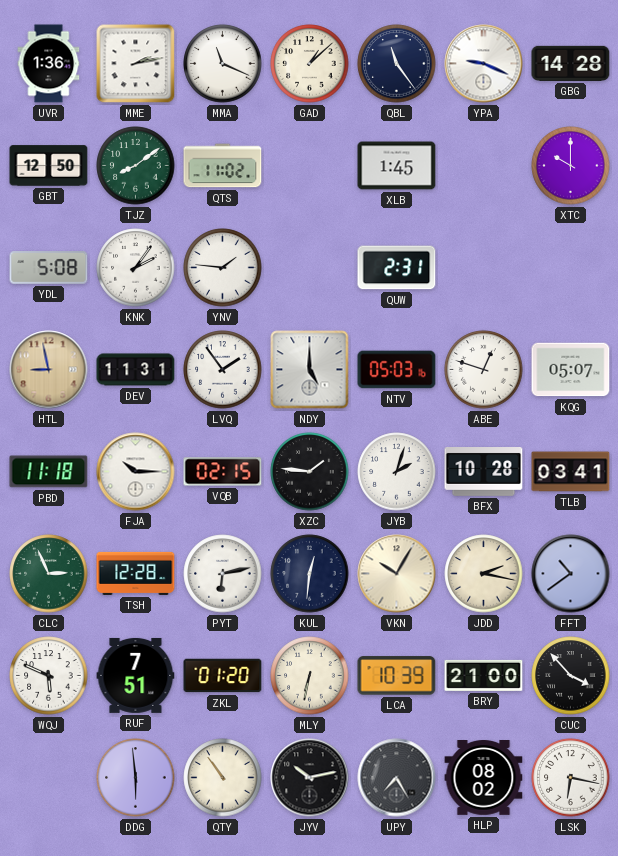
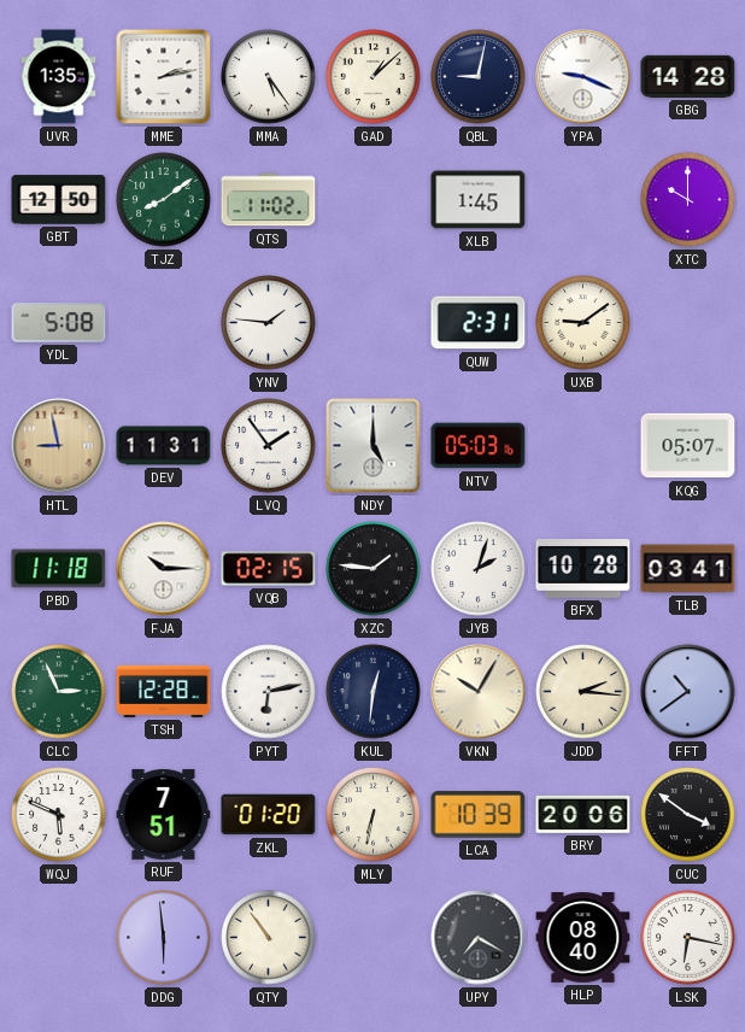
UVR: 1:36 -> 1:35 (59, 77)
MMA: 11:19 -> 5:24 (269, 77)
QBL: 11:24 -> 9:02 (479, 77)
KNK: 2:06 -> none (136, 268)
UXB: none -> 9:09 (583, 323)
ABE: 12:48 -> none (484, 370)
JDD: 2:17 -> 2:16 (583, 692)
BRY: 21:00 -> 20:06 (583, 814)
CUC: 3:53 -> 3:51 (688, 815)
JYV: 10:13 -> none (310, 778)
UPY: 7:25 -> 7:20 (479, 938)
HLP: 08:02 -> 08:40 (583, 938)
